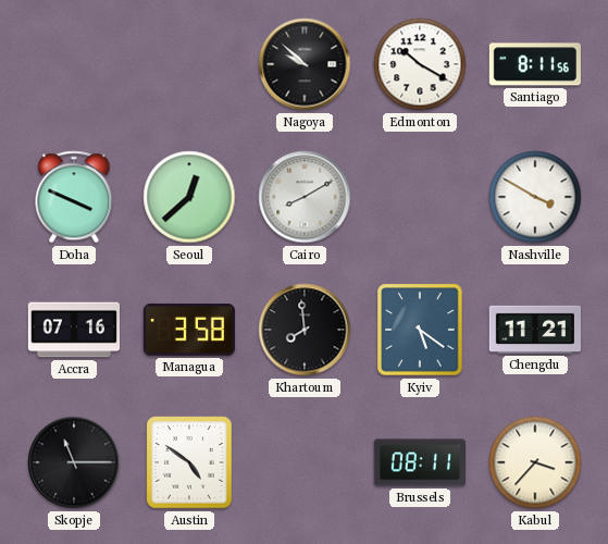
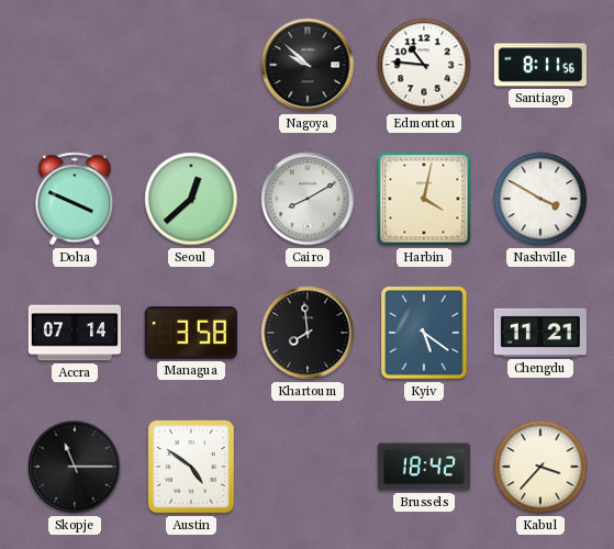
Edmonton: 10:20 -> 10:46 (424, 65)
Harbin: none -> 4:02 (424, 199)
Accra: 07:16 -> 07:14 (74, 333)
Brussels: 08:11 -> 18:42 (423, 467)
